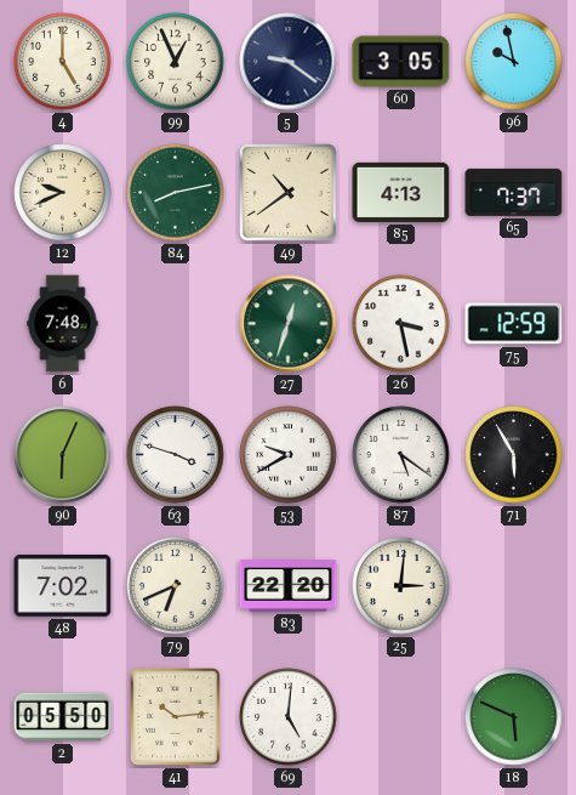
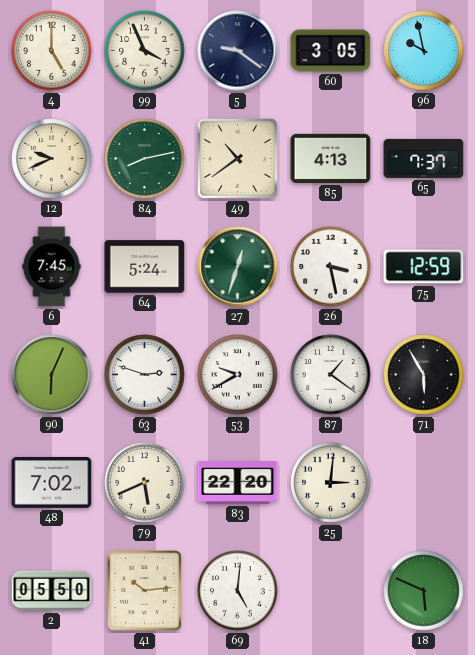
99: 12:56 -> 3:56 (145, 51)
6: 7:48 -> 7:45 (52, 267)
64: none -> 5:24 (145, 267)
63: 3:48 -> 2:48 (145, 375)
87: 5:21 -> 1:21 (331, 375)
79: 6:41 -> 5:41 (145, 483)
